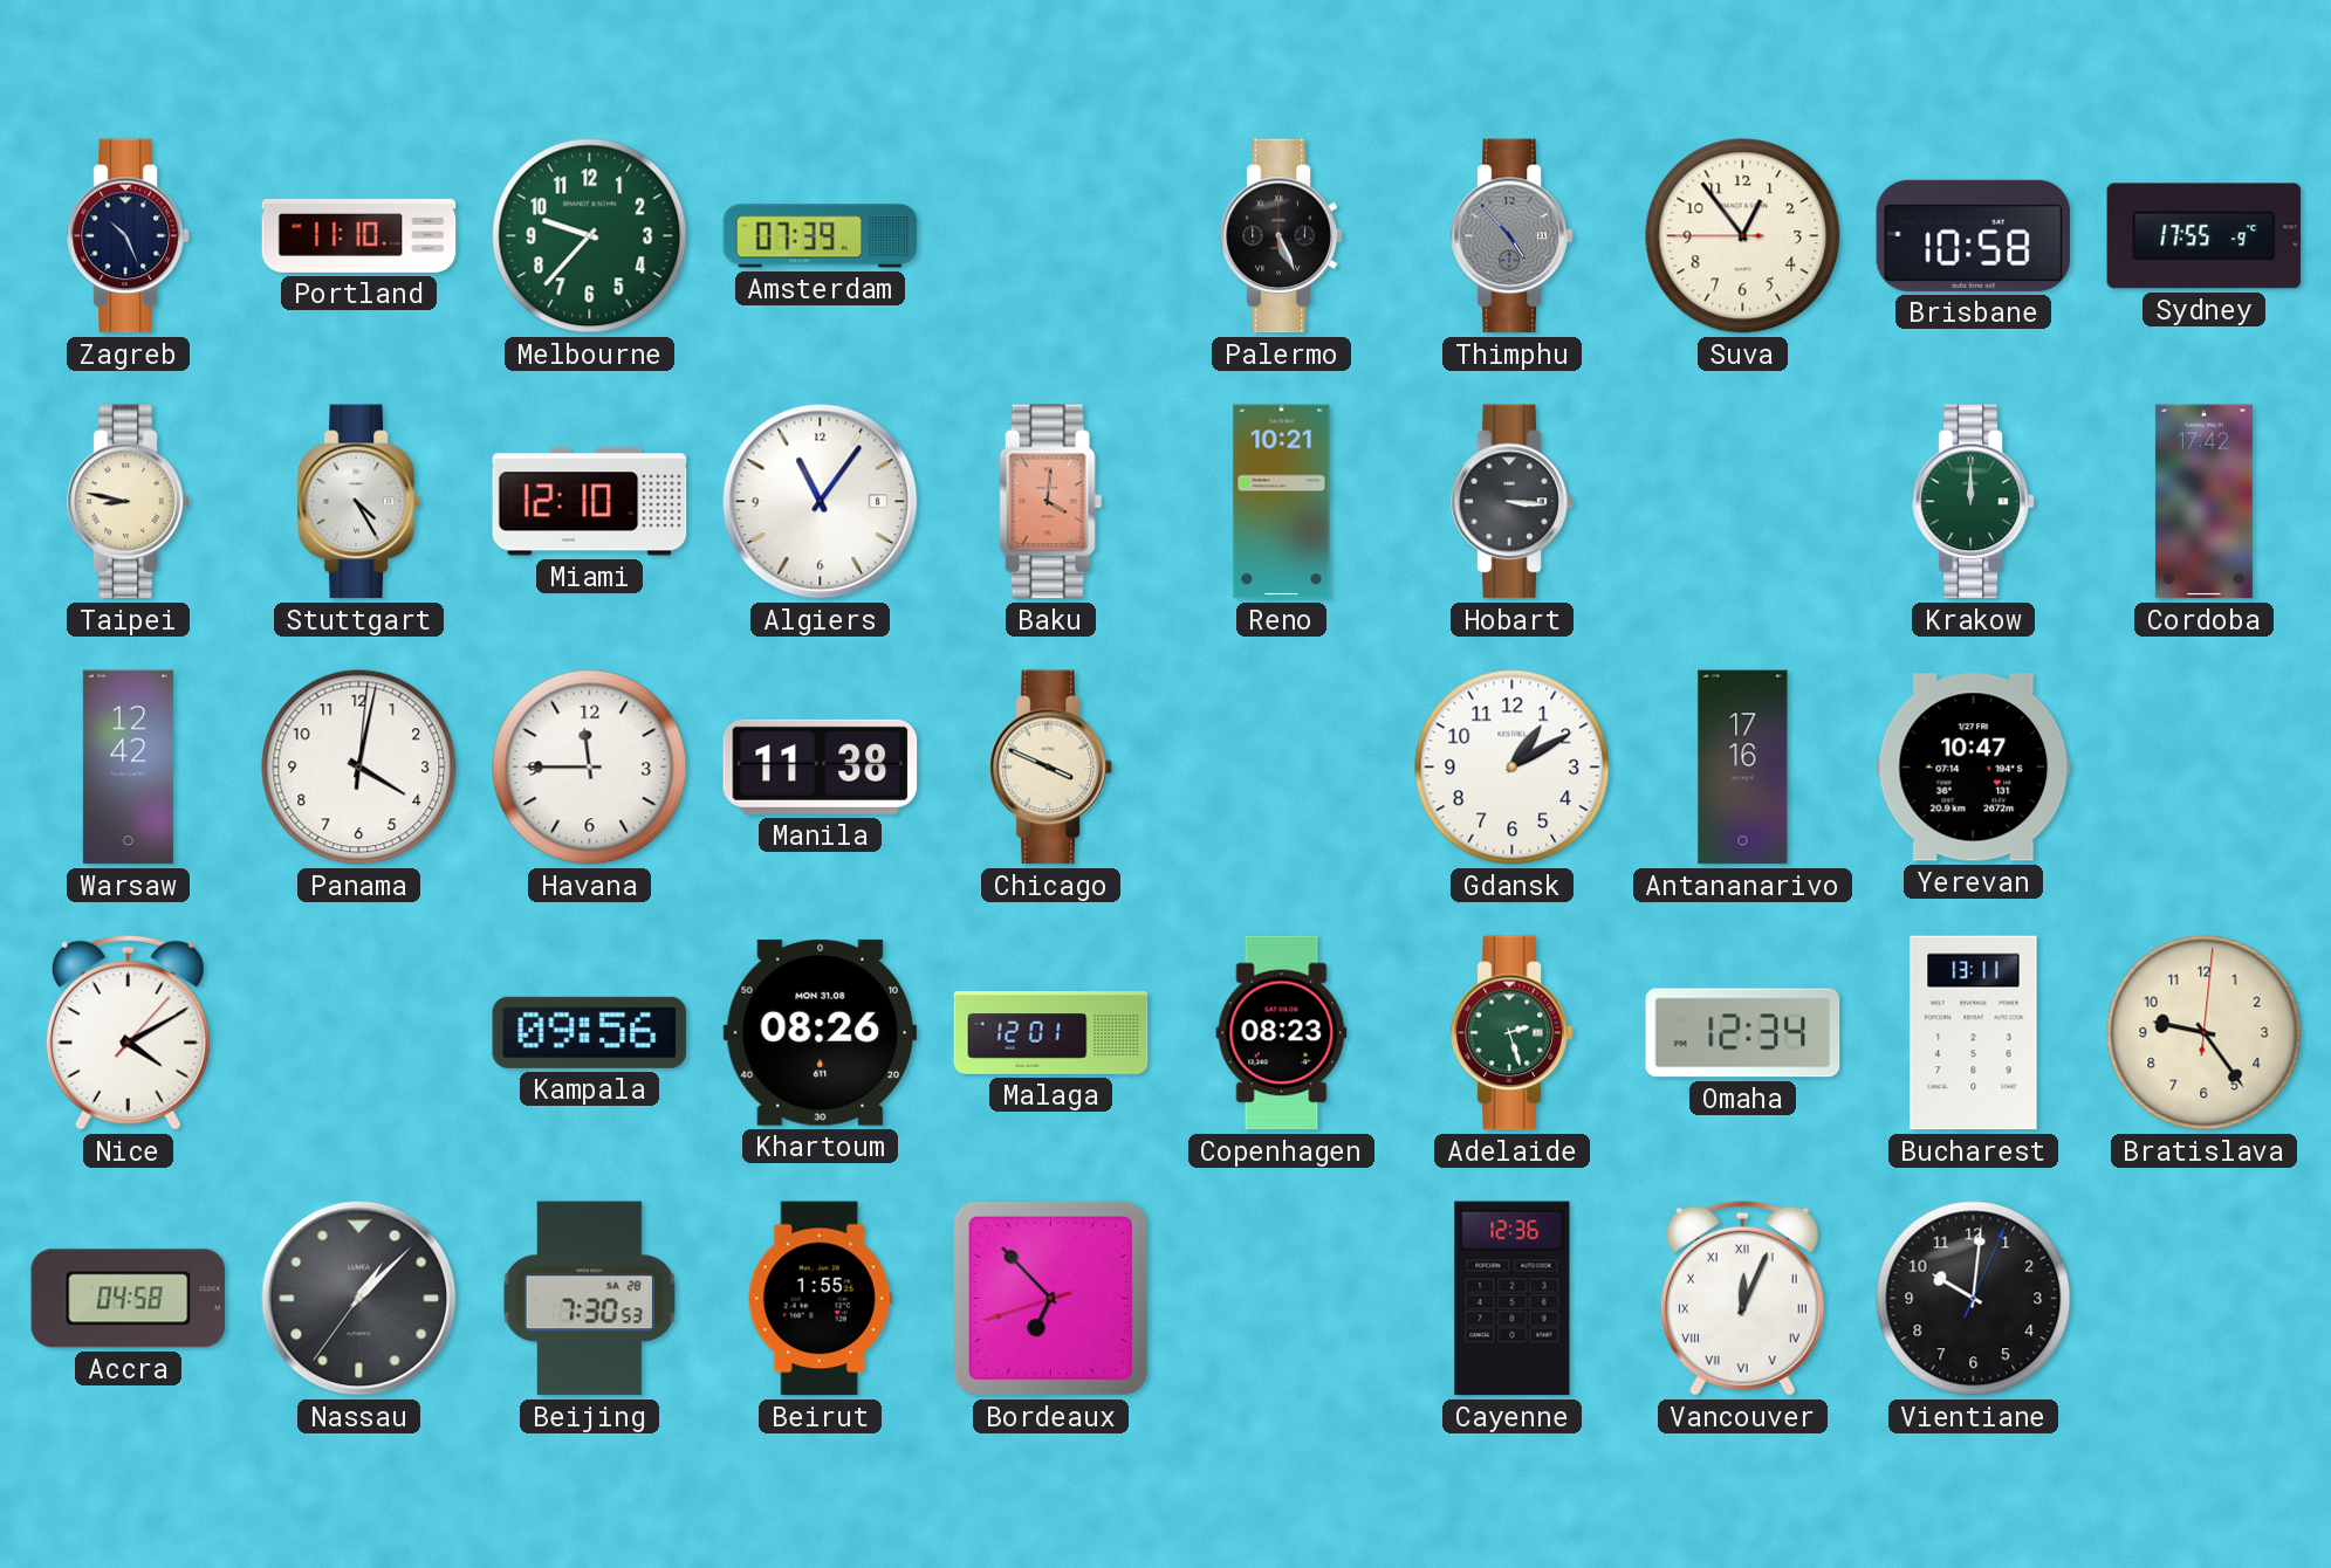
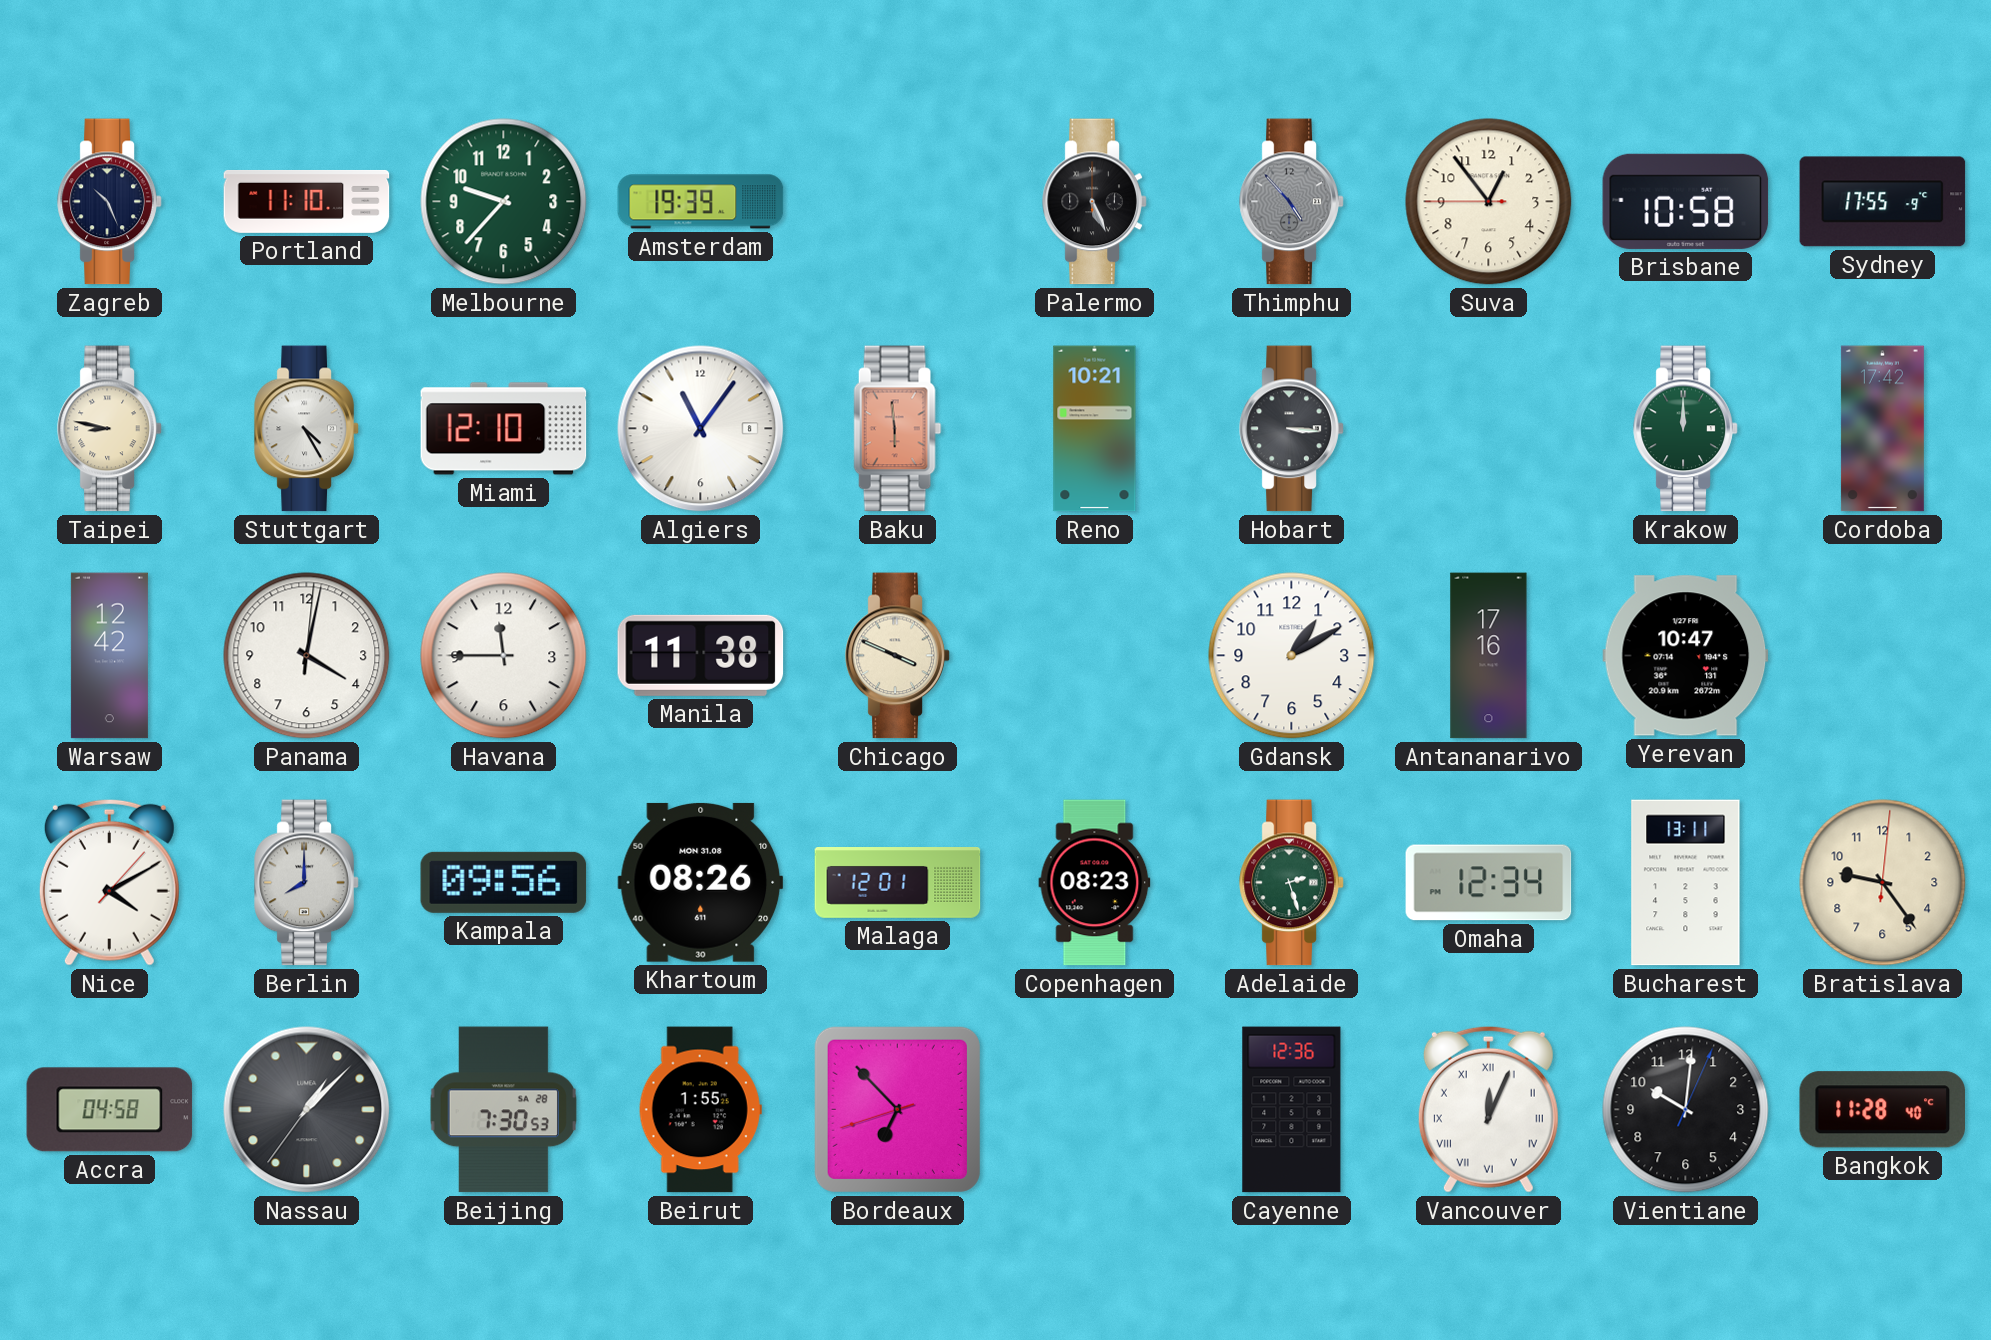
Amsterdam: 07:39 -> 19:39 (701, 202)
Baku: 4:01 -> 5:59 (898, 429)
Berlin: none -> 8:00 (307, 883)
Bangkok: none -> 11:28 (1882, 1110)
